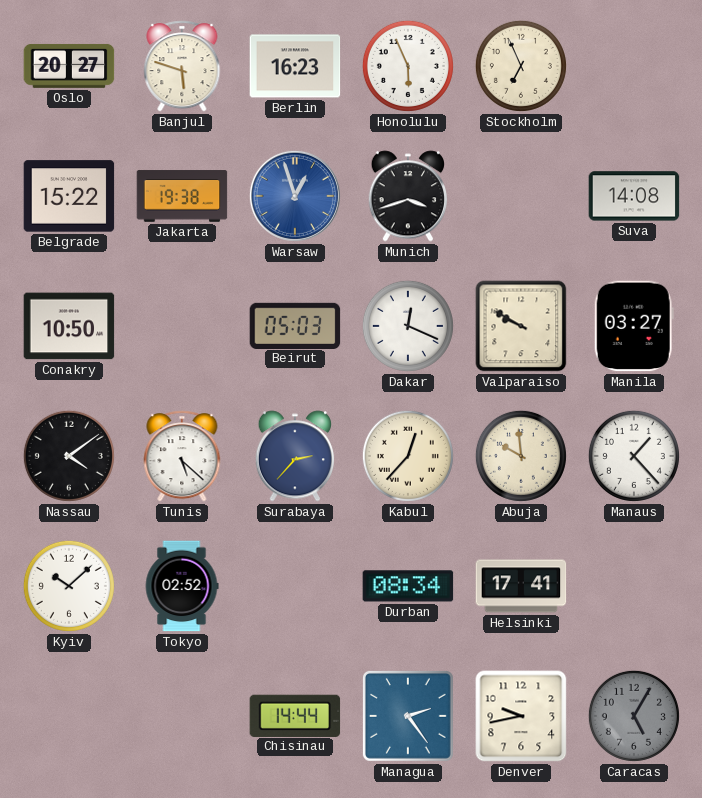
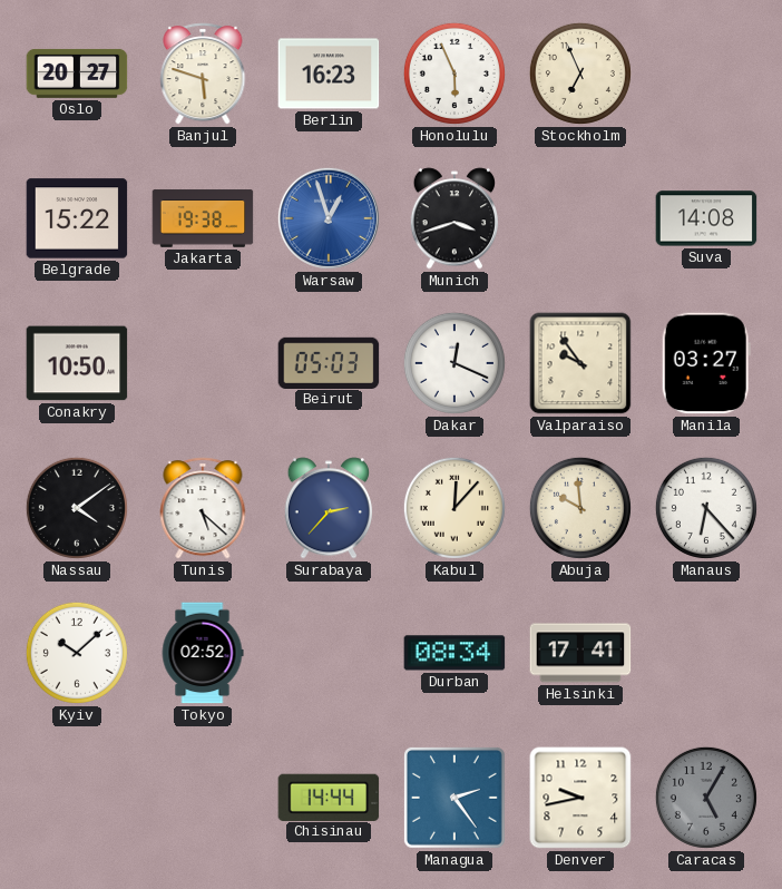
Valparaiso: 9:50 -> 9:54 (580, 363)
Kabul: 12:37 -> 12:07 (454, 508)
Manaus: 1:23 -> 6:23 (706, 508)
